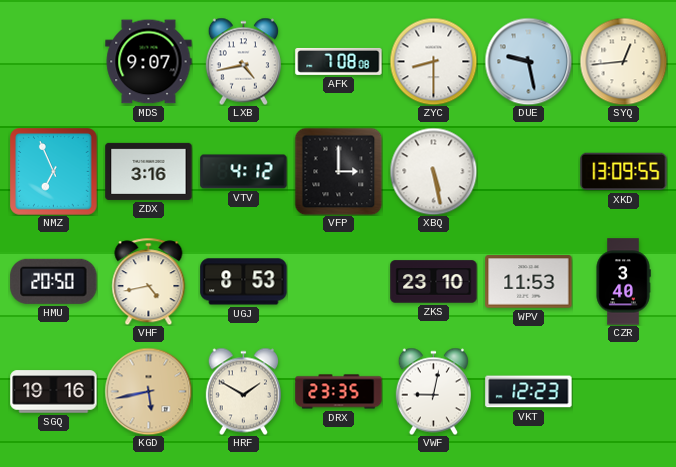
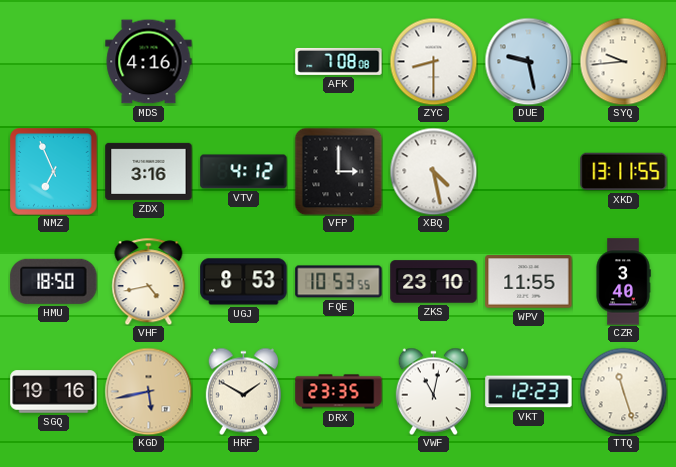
MDS: 9:07 -> 4:16 (149, 62)
LXB: 4:43 -> none (243, 61)
SYQ: 12:44 -> 9:44 (623, 61)
XBQ: 5:28 -> 4:28 (433, 171)
XKD: 13:09 -> 13:11 (624, 172)
HMU: 20:50 -> 18:50 (54, 281)
FQE: none -> 10:53 (339, 282)
WPV: 11:53 -> 11:55 (529, 282)
VWF: 9:02 -> 11:02 (433, 391)
TTQ: none -> 11:27 (623, 391)
